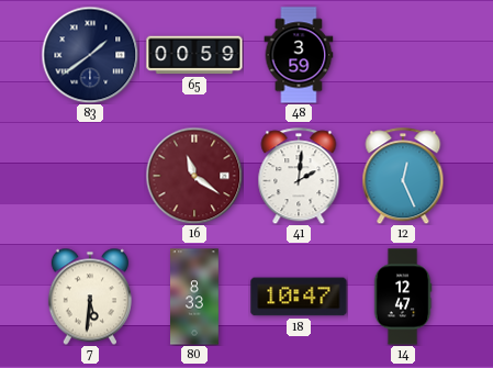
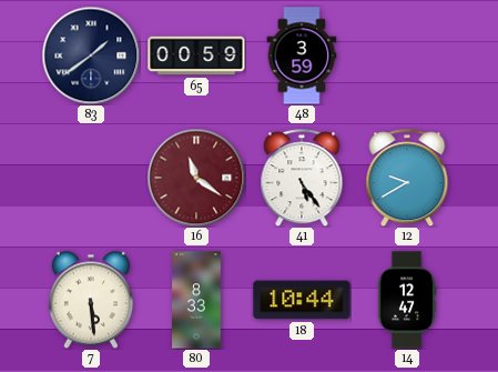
41: 2:01 -> 5:24 (302, 178)
12: 12:26 -> 9:40 (407, 178)
7: 5:31 -> 5:29 (91, 300)
18: 10:47 -> 10:44 (302, 300)
